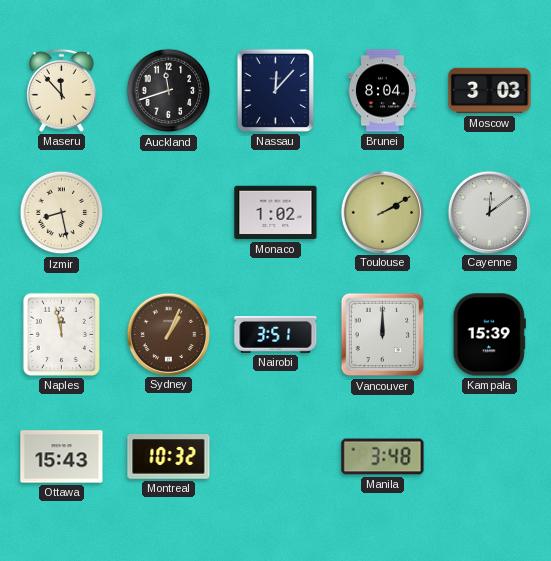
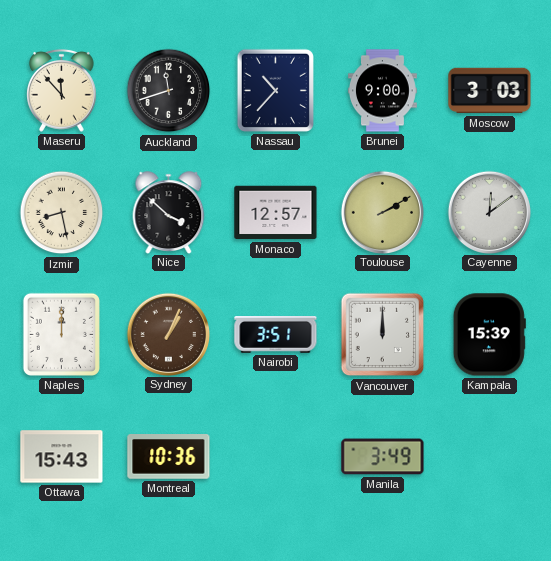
Nassau: 12:07 -> 10:37 (275, 90)
Brunei: 8:04 -> 9:00 (382, 91)
Nice: none -> 3:52 (169, 212)
Monaco: 1:02 -> 12:57 (276, 213)
Naples: 11:58 -> 12:00 (61, 334)
Montreal: 10:32 -> 10:36 (169, 457)
Manila: 3:48 -> 3:49 (383, 457)
